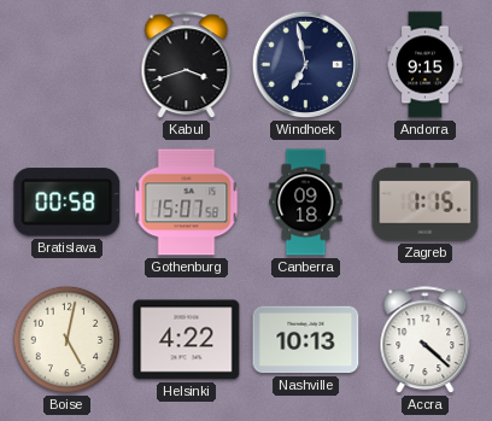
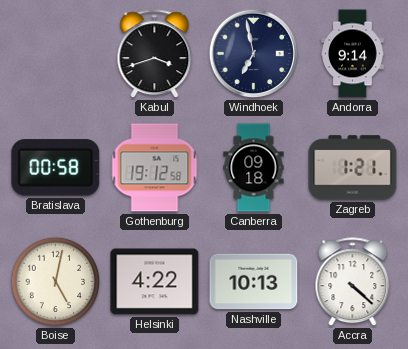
Andorra: 9:15 -> 9:14 (353, 54)
Gothenburg: 15:07 -> 19:12 (155, 168)
Zagreb: 1:15 -> 1:21 (353, 168)
